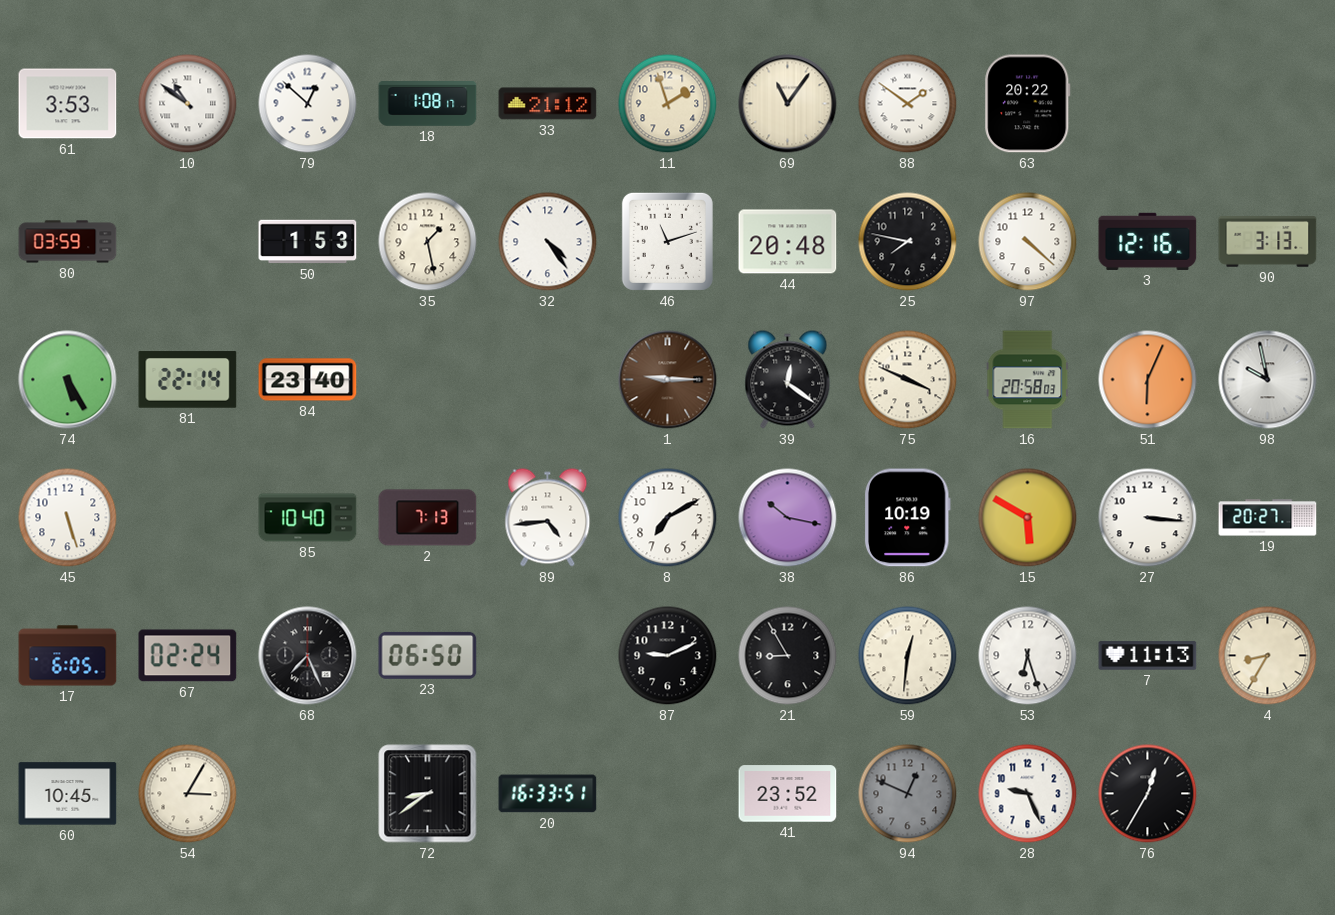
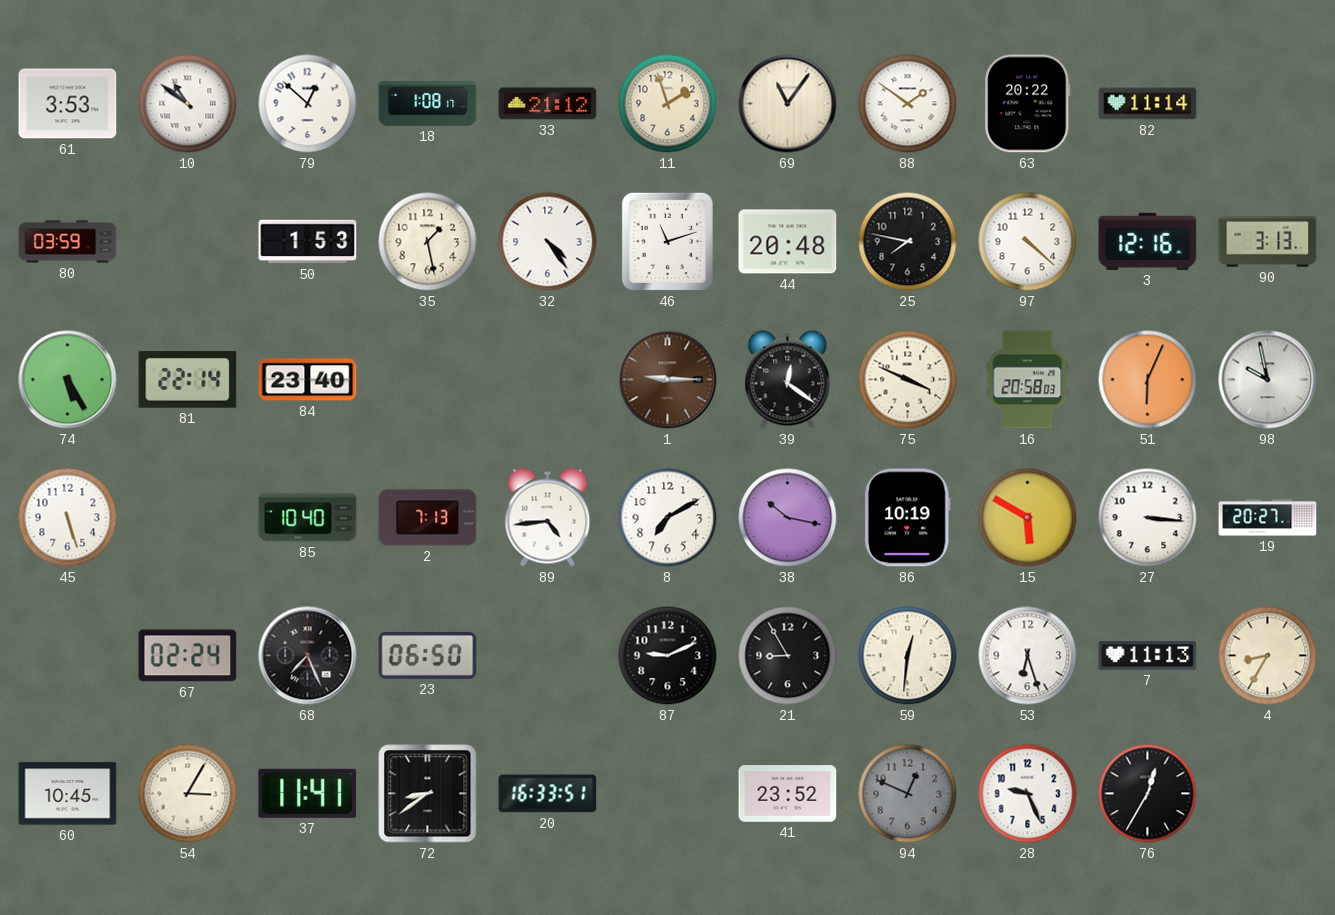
82: none -> 11:14 (1148, 104)
17: 6:05 -> none (68, 656)
37: none -> 11:41 (308, 793)
